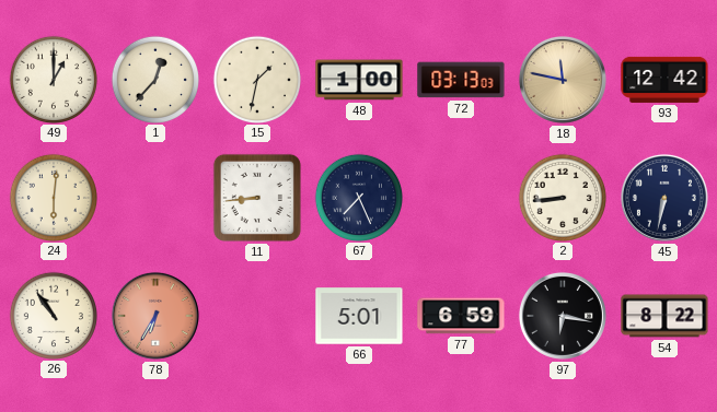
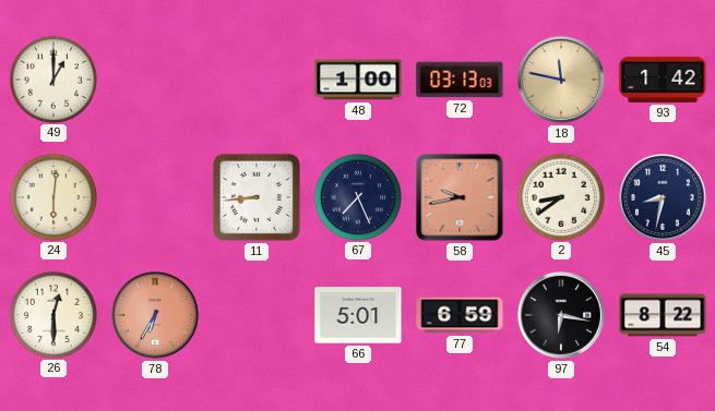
1: 12:37 -> none (154, 79)
15: 1:32 -> none (256, 79)
93: 12:42 -> 1:42 (663, 80)
58: none -> 9:43 (460, 197)
2: 8:44 -> 8:39 (560, 196)
45: 6:32 -> 8:32 (663, 197)
26: 10:54 -> 12:30 (52, 314)
